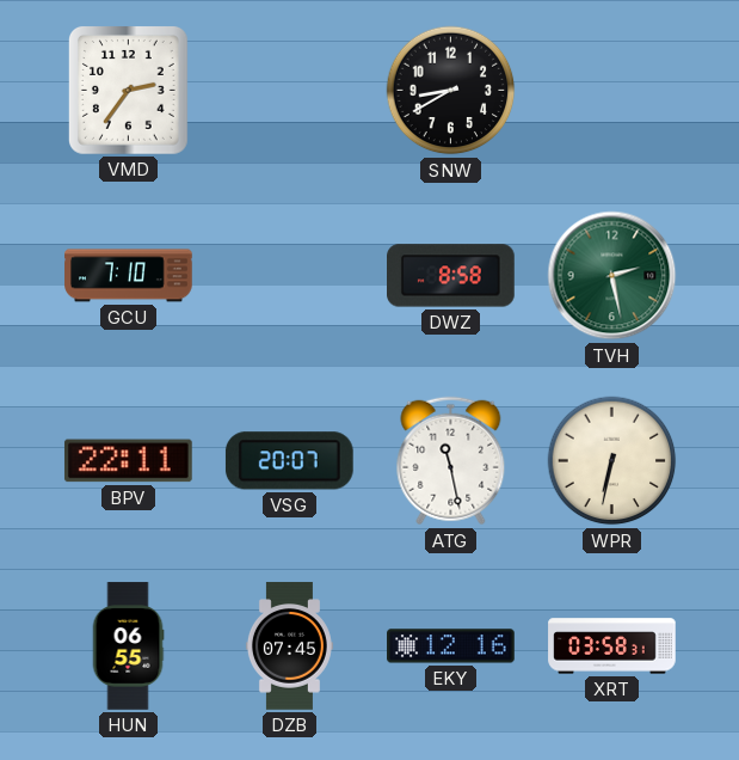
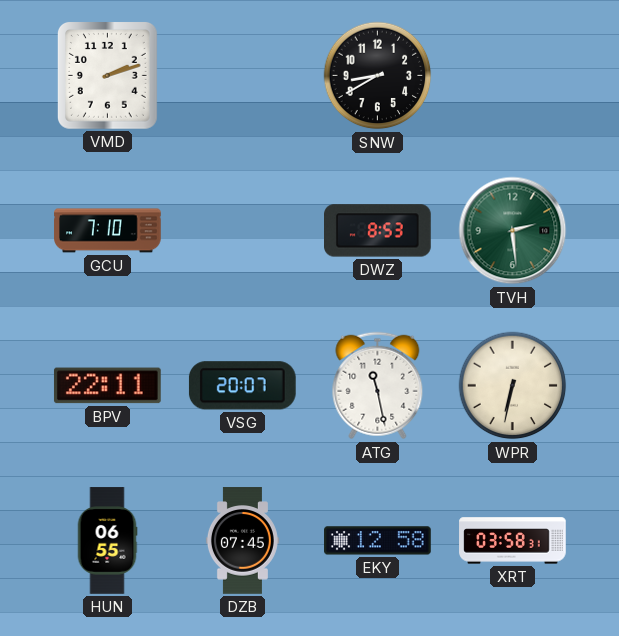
VMD: 2:36 -> 2:12 (107, 75)
DWZ: 8:58 -> 8:53 (378, 231)
TVH: 2:28 -> 2:29 (513, 231)
EKY: 12:16 -> 12:58 (378, 541)
